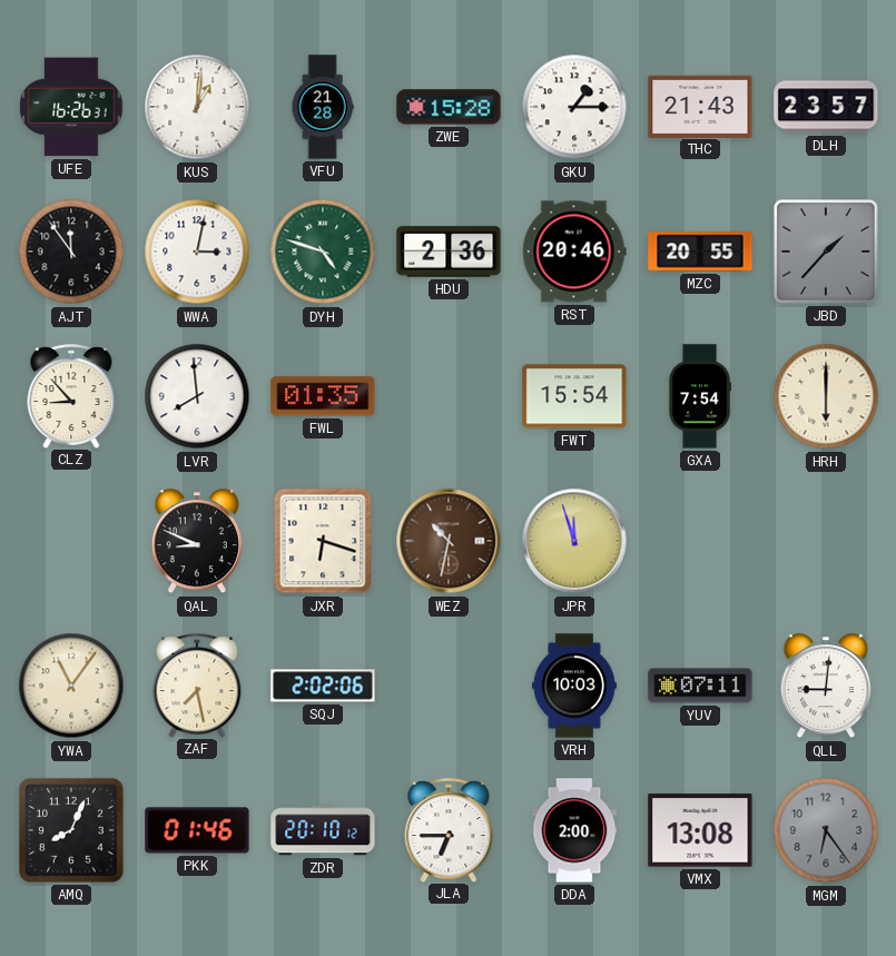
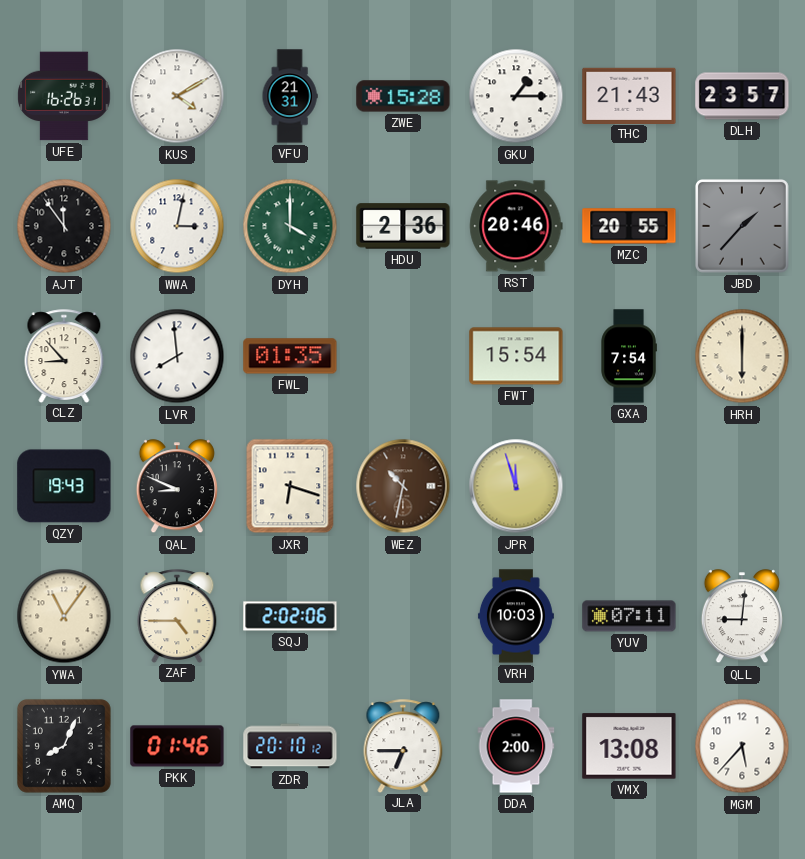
KUS: 1:01 -> 4:10 (177, 96)
VFU: 21:28 -> 21:31 (290, 96)
DYH: 4:48 -> 4:00 (290, 226)
QZY: none -> 19:43 (64, 486)
ZAF: 7:28 -> 4:45 (177, 616)
MGM: 6:24 -> 5:37 (742, 746)
MGM dial: grey -> white (742, 746)
